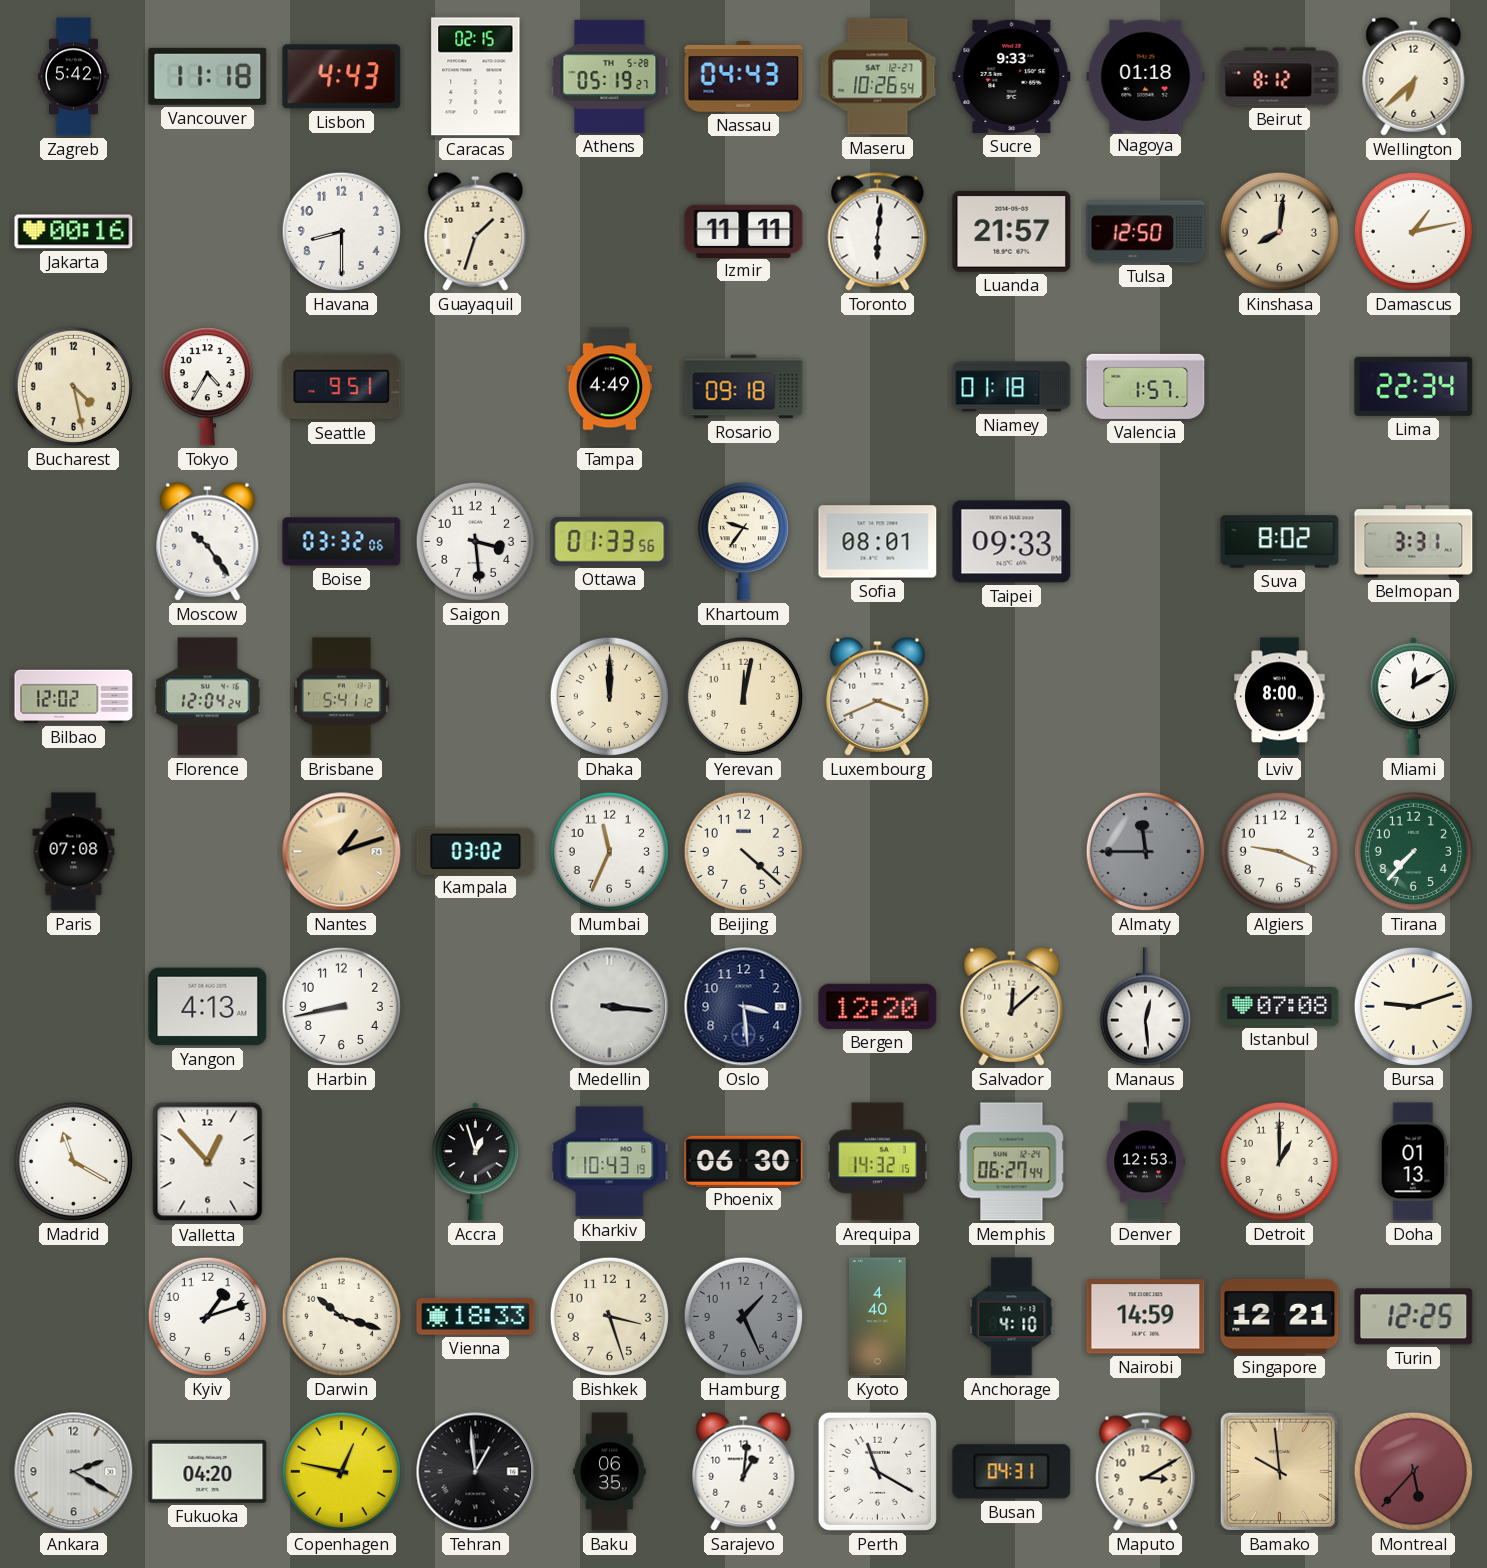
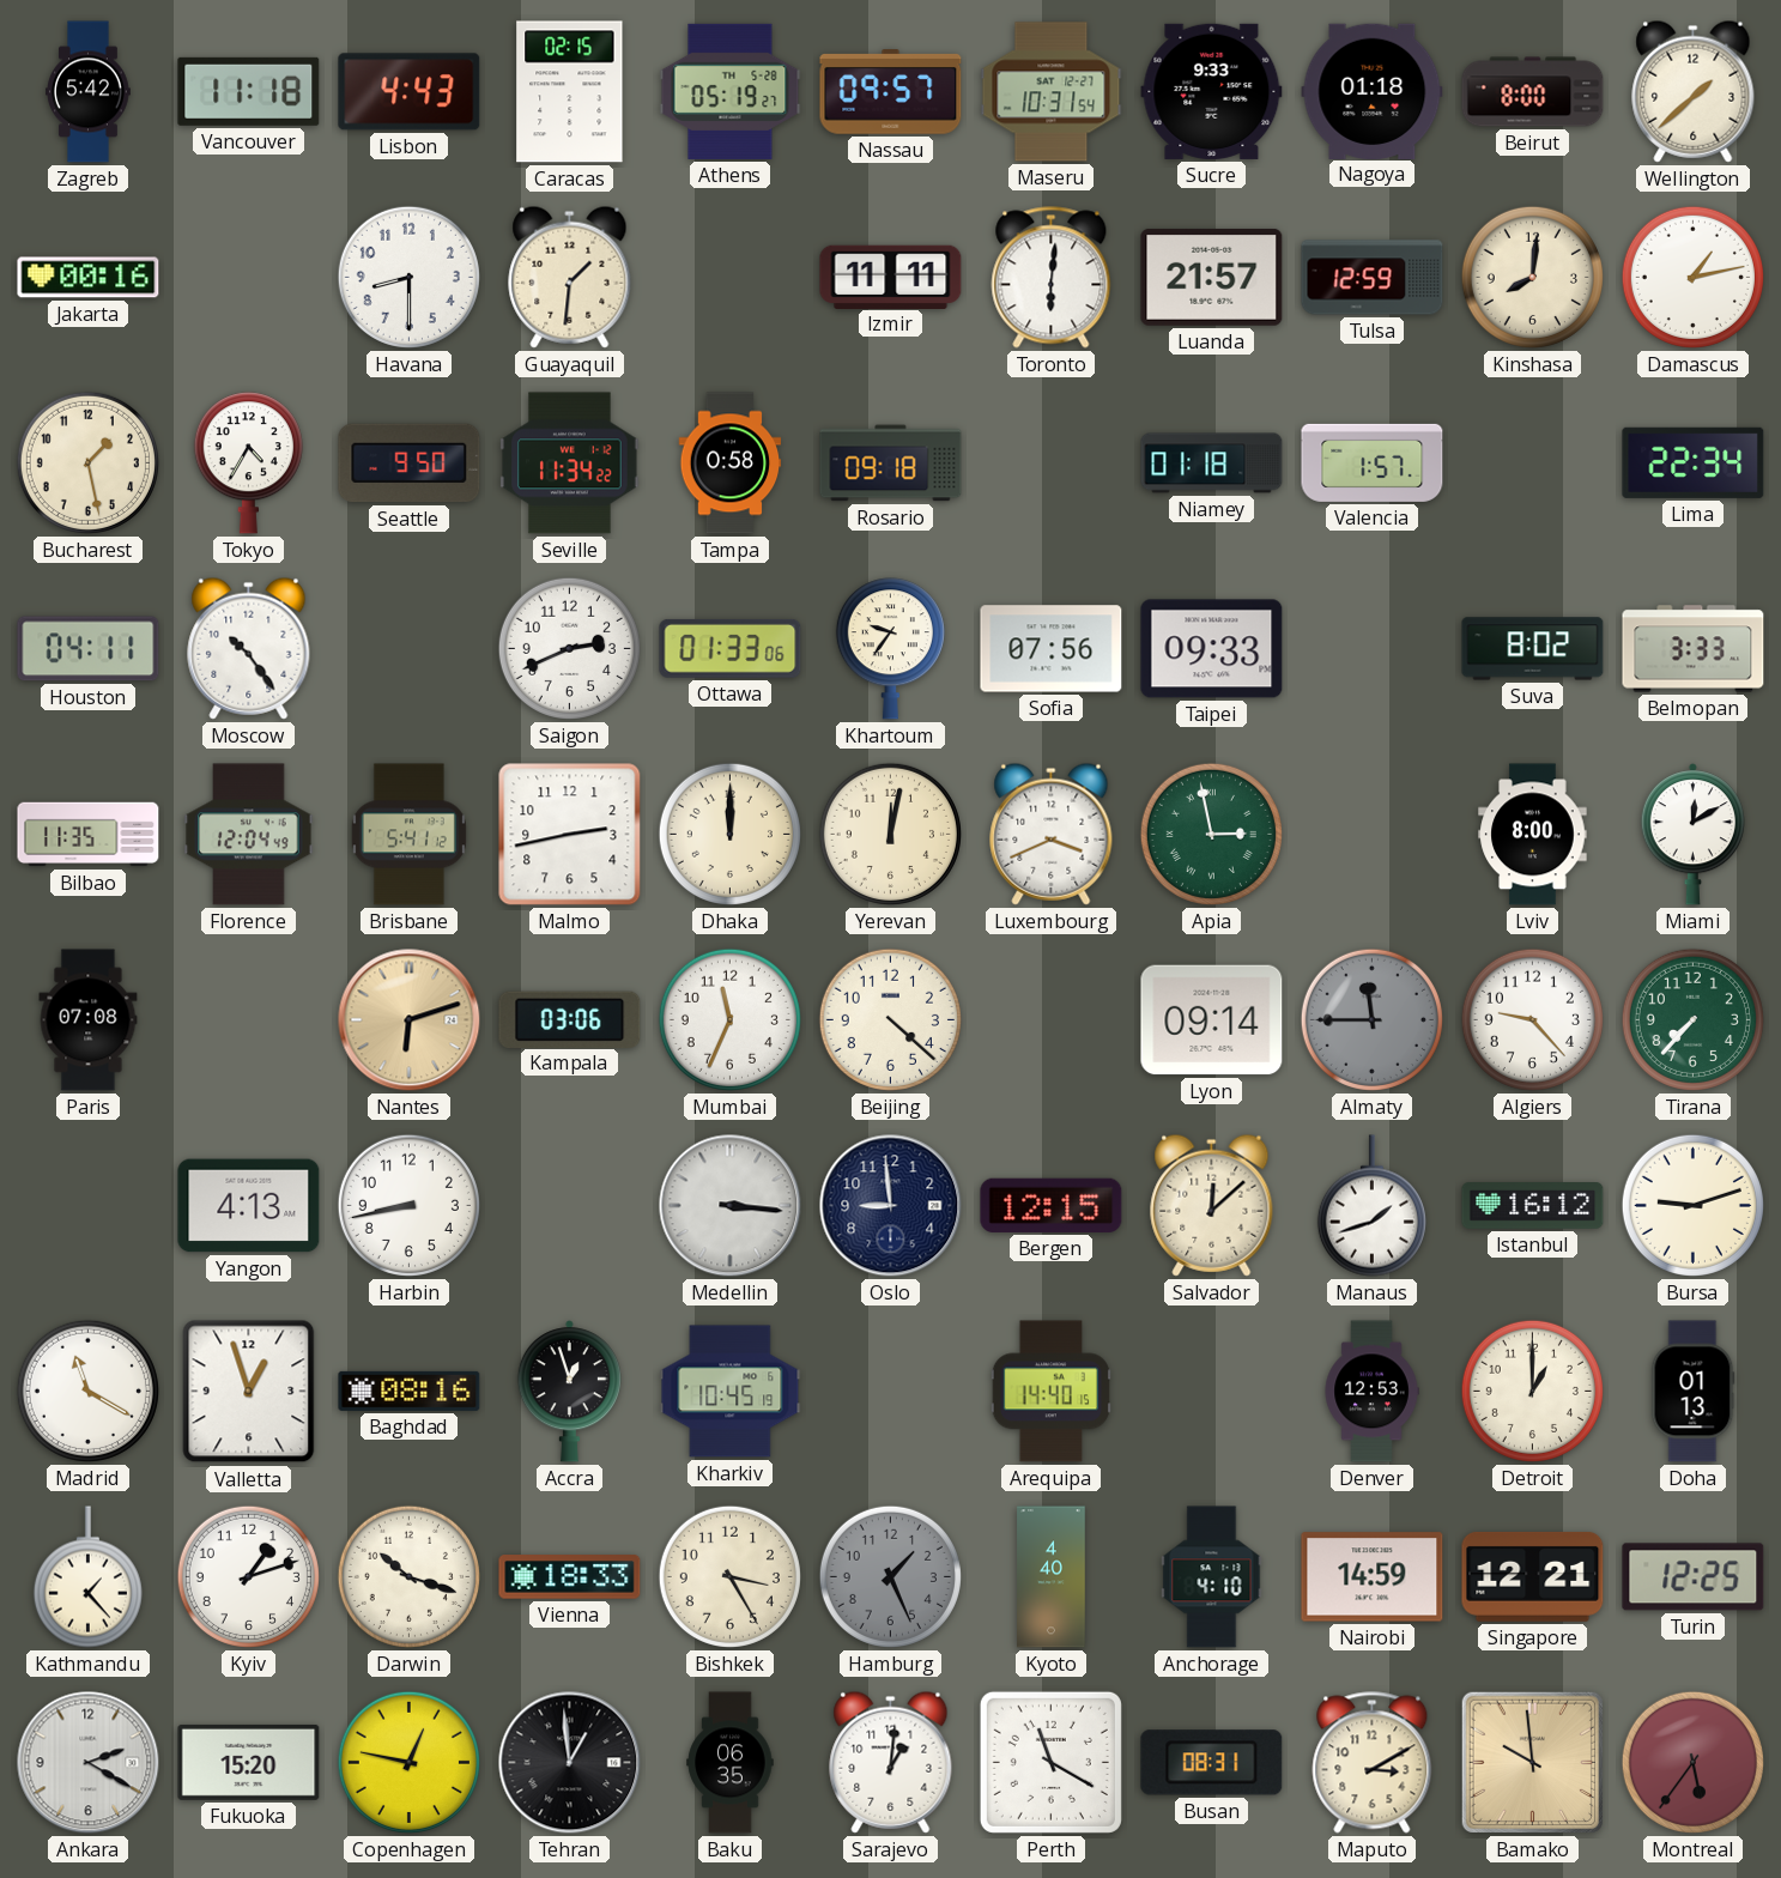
Nassau: 04:43 -> 09:57 (891, 92)
Maseru: 10:26 -> 10:31 (1052, 92)
Beirut: 8:12 -> 8:00 (1533, 92)
Wellington: 6:38 -> 1:38 (1694, 91)
Guayaquil: 1:33 -> 1:31 (570, 277)
Tulsa: 12:50 -> 12:59 (1373, 278)
Bucharest: 4:28 -> 1:28 (87, 462)
Seattle: 9:51 -> 9:50 (410, 464)
Seville: none -> 11:34 (570, 464)
Tampa: 4:49 -> 0:58 (731, 464)
Houston: none -> 04:11 (89, 649)
Boise: 03:32 -> none (342, 542)
Saigon: 3:29 -> 2:41 (569, 648)
Ottawa: 01:33:56 -> 01:33:06 (731, 648)
Sofia: 08:01 -> 07:56 (1052, 649)
Belmopan: 3:31 -> 3:33 (1694, 649)
Bilbao: 12:02 -> 11:35 (89, 835)
Florence: 12:04:24 -> 12:04:49 (249, 835)
Malmo: none -> 2:43 (570, 835)
Apia: none -> 2:58 (1211, 834)
Nantes: 1:12 -> 6:12 (410, 1020)
Kampala: 03:02 -> 03:06 (570, 1019)
Lyon: none -> 09:14 (1212, 1020)
Algiers: 9:19 -> 9:23 (1532, 1019)
Oslo: 3:29 -> 8:59 (891, 1206)
Bergen: 12:20 -> 12:15 (1052, 1205)
Manaus: 12:29 -> 1:42 (1371, 1206)
Istanbul: 07:08 -> 16:12 (1533, 1206)
Valletta: 12:53 -> 12:57 (249, 1392)
Baghdad: none -> 08:16 (410, 1391)
Kharkiv: 10:43 -> 10:45 (731, 1392)
Phoenix: 06:30 -> none (744, 1161)
Arequipa: 14:32 -> 14:40 (1050, 1392)
Memphis: 06:27 -> none (1012, 1162)
Kathmandu: none -> 1:23 (87, 1577)
Bishkek: 3:27 -> 3:25 (729, 1576)
Fukuoka: 04:20 -> 15:20 (249, 1762)
Busan: 04:31 -> 08:31 (1212, 1763)
Montreal: 5:37 -> 5:36 (1692, 1762)
